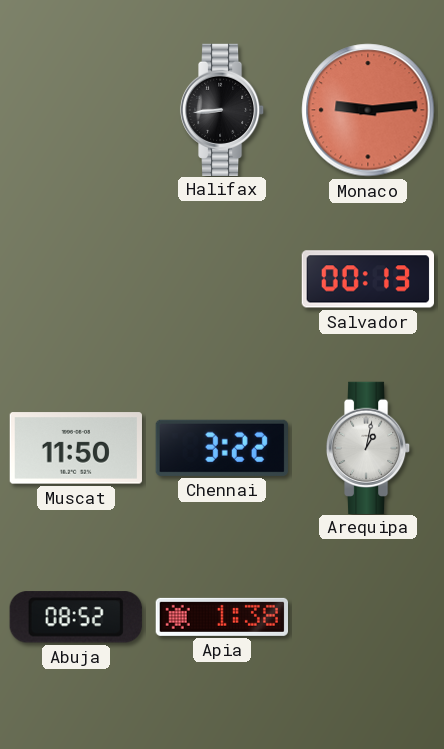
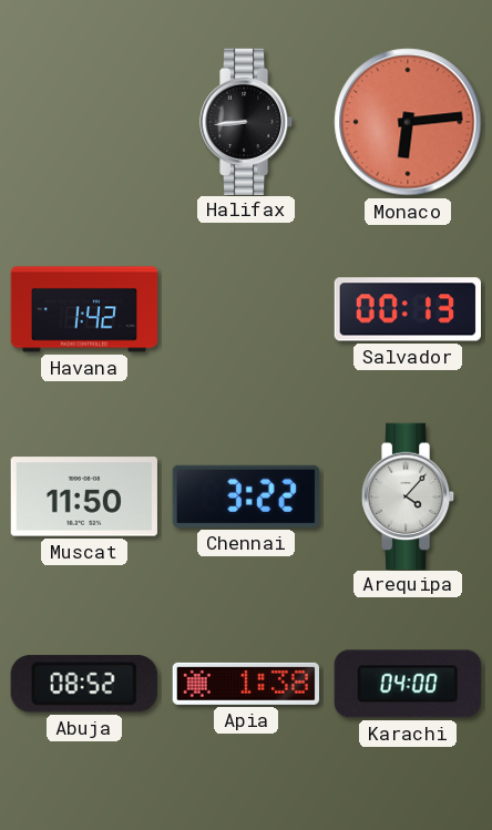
Monaco: 9:14 -> 6:14 (408, 122)
Havana: none -> 1:42 (84, 309)
Arequipa: 1:02 -> 4:07 (408, 495)
Karachi: none -> 04:00 (408, 684)
